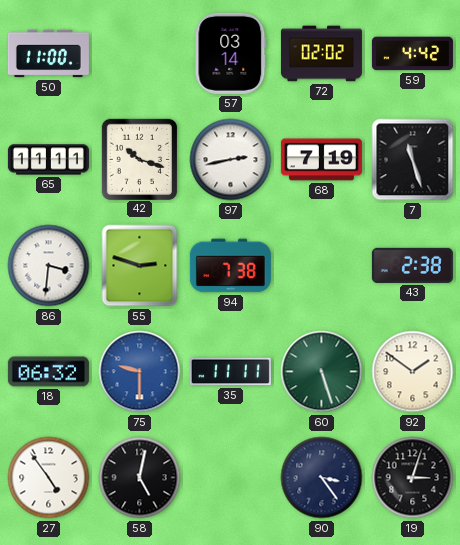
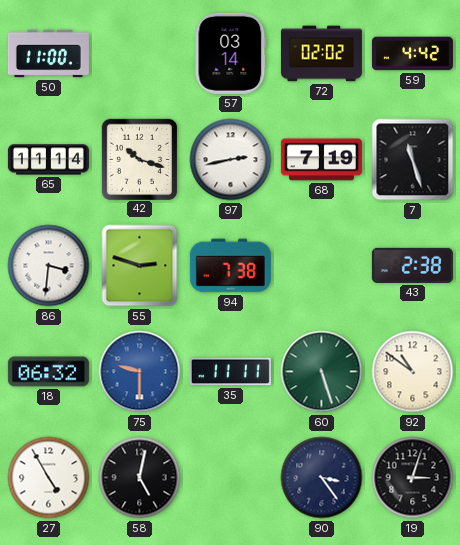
65: 11:11 -> 11:14 (48, 160)
92: 1:51 -> 10:51 (413, 372)
27: 4:54 -> 4:55 (49, 478)
